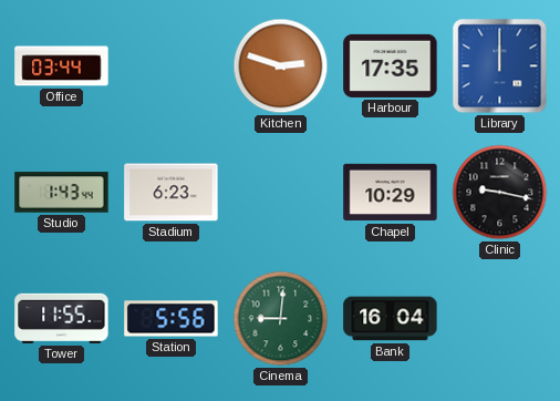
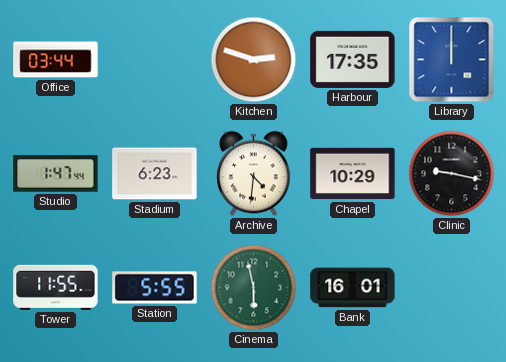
Studio: 1:43 -> 1:47 (56, 174)
Archive: none -> 4:31 (254, 174)
Station: 5:56 -> 5:55 (155, 288)
Cinema: 9:01 -> 5:58 (254, 288)
Bank: 16:04 -> 16:01 (353, 288)
